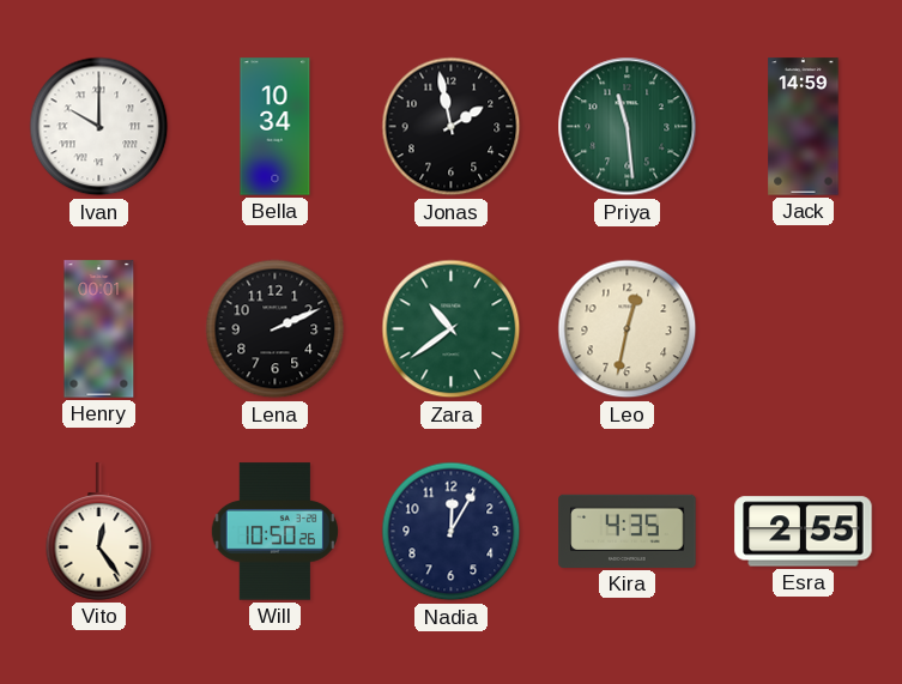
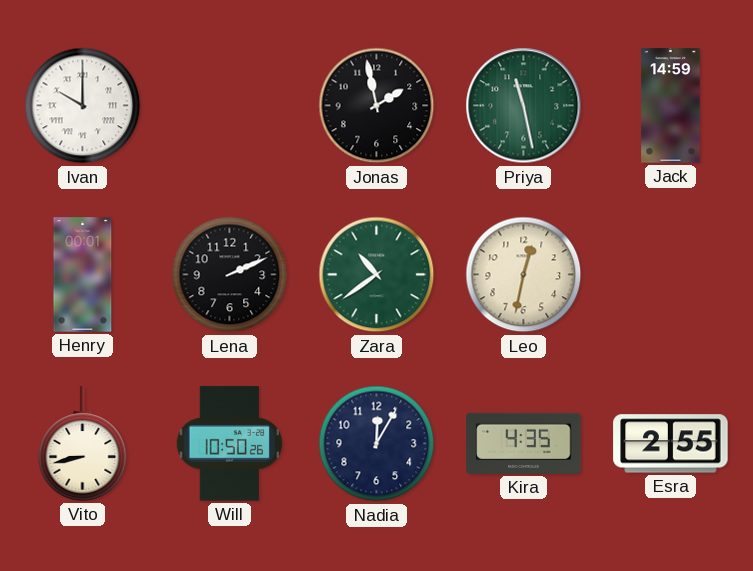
Bella: 10:34 -> none (276, 127)
Priya: 11:29 -> 11:28 (524, 106)
Vito: 12:24 -> 8:43 (83, 444)
